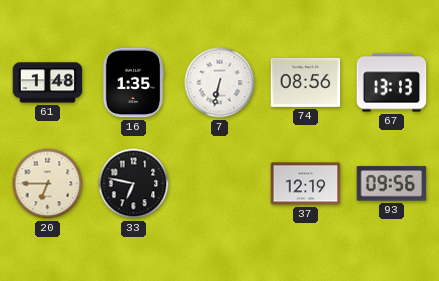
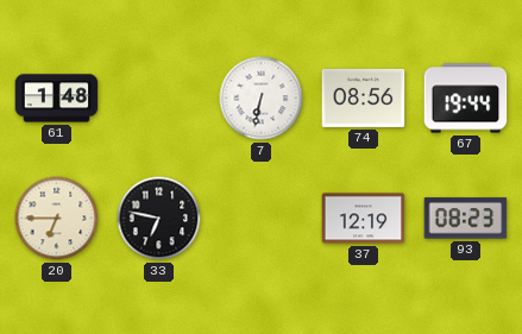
16: 1:35 -> none (133, 83)
67: 13:13 -> 19:44 (466, 99)
93: 09:56 -> 08:23 (466, 219)
